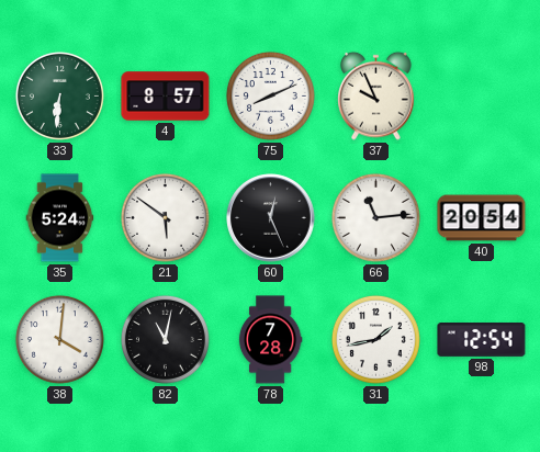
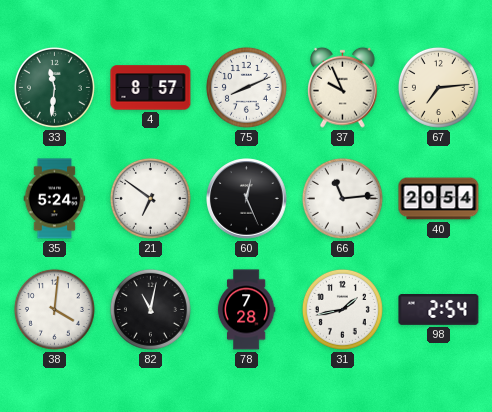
33: 6:31 -> 11:31 (54, 87)
67: none -> 7:14 (438, 87)
21: 5:51 -> 6:51 (150, 198)
98: 12:54 -> 2:54 (439, 310)
